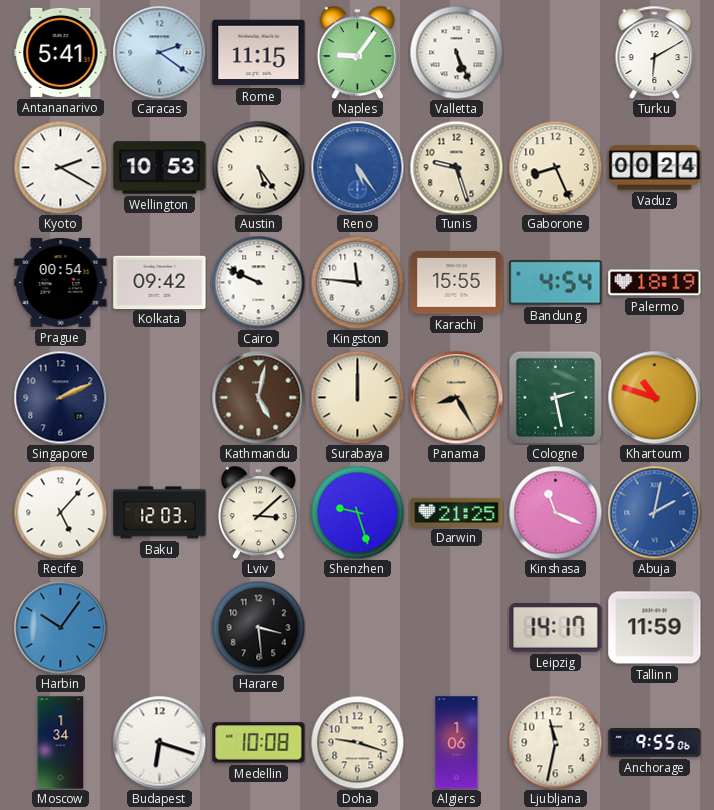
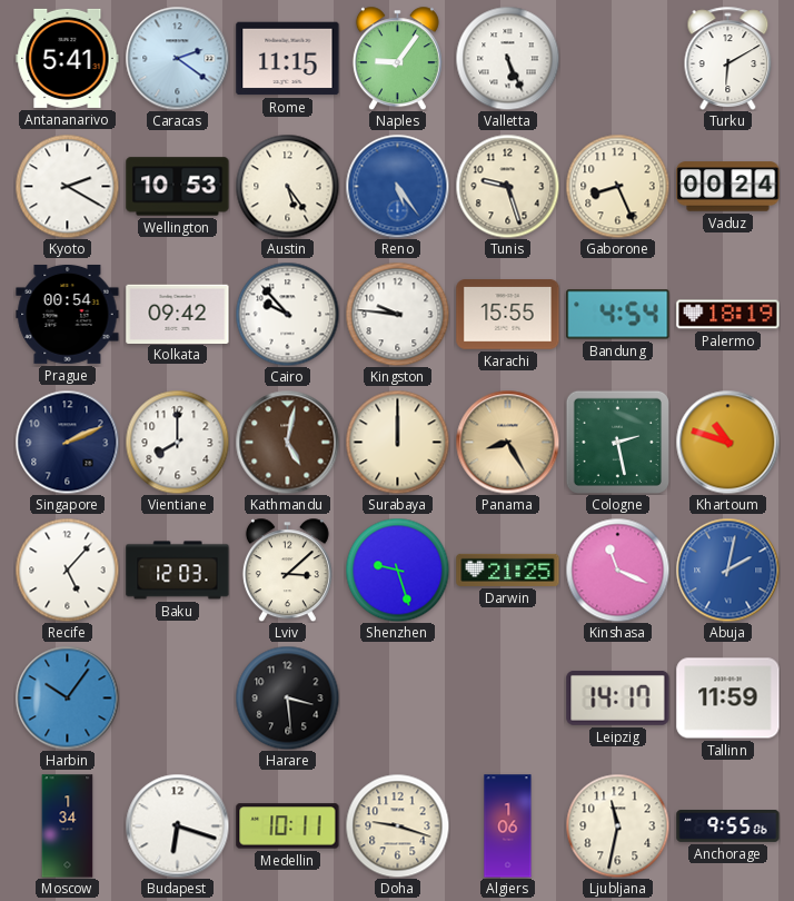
Cairo: 9:49 -> 9:53 (287, 314)
Kingston: 11:46 -> 9:46 (397, 314)
Vientiane: none -> 8:00 (177, 442)
Medellin: 10:08 -> 10:11 (288, 826)
